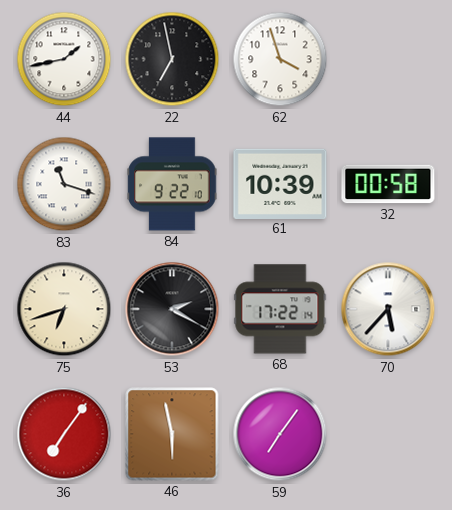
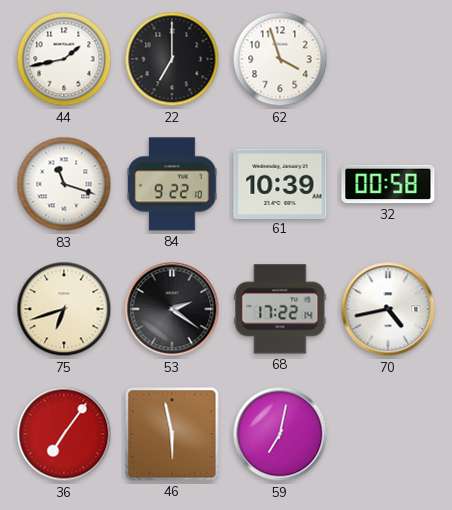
22: 6:58 -> 7:00 (172, 59)
53: 2:20 -> 2:21 (172, 309)
70: 5:37 -> 4:43 (388, 309)
59: 7:06 -> 7:02 (280, 434)
